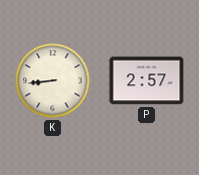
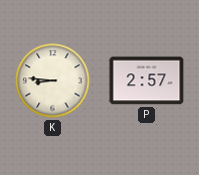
K: 8:44 -> 8:46 (53, 81)
